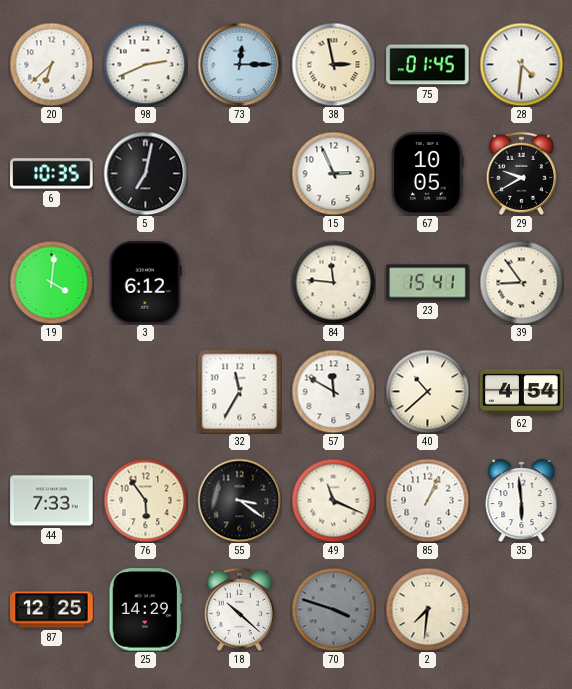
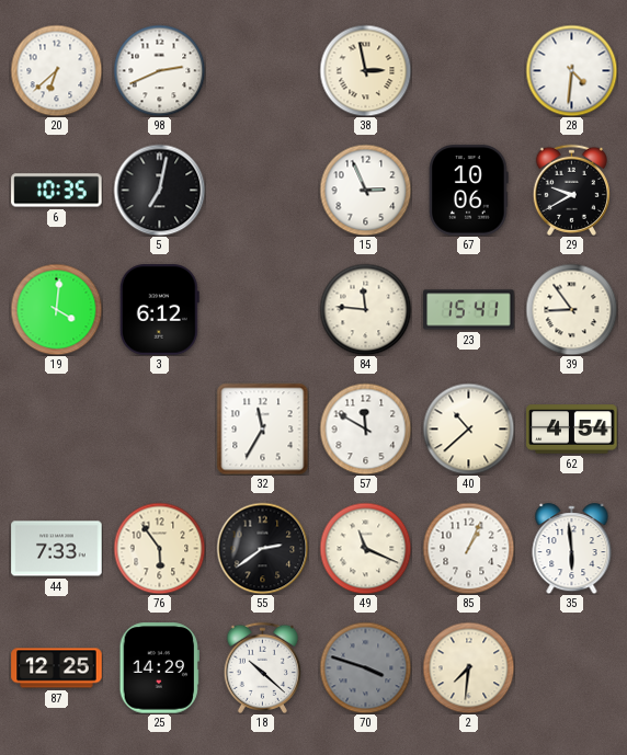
73: 12:15 -> none (239, 64)
75: 01:45 -> none (428, 65)
67: 10:05 -> 10:06 (469, 191)
55: 3:21 -> 2:39 (262, 548)
